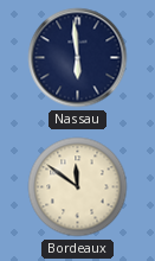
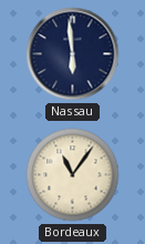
Bordeaux: 11:51 -> 11:06 (73, 175)
